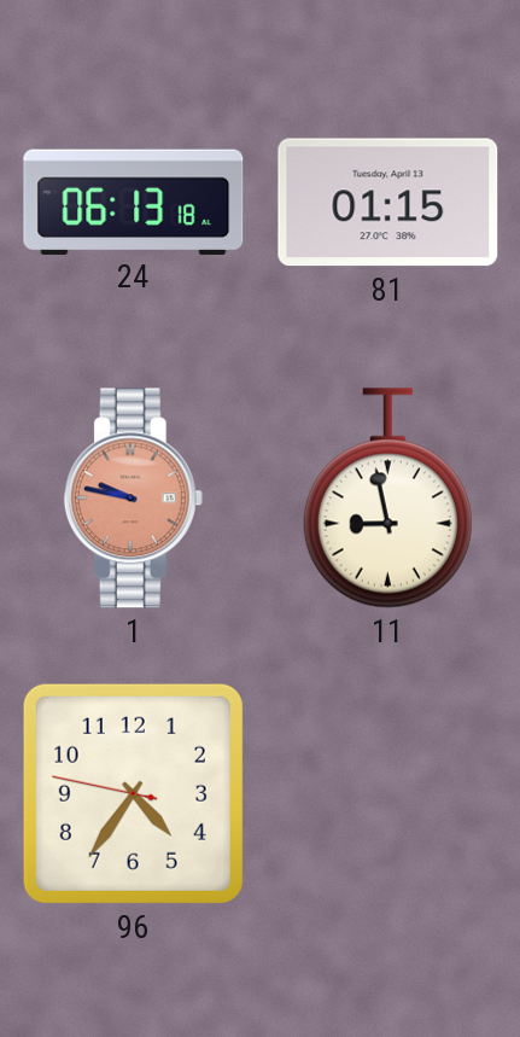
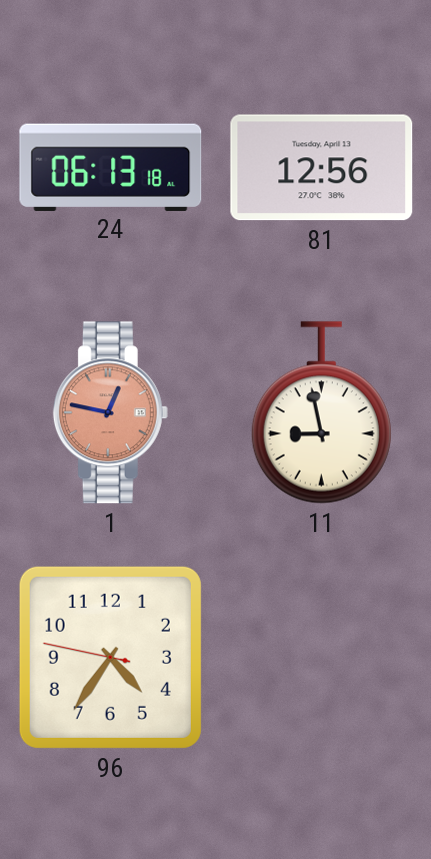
81: 01:15 -> 12:56 (322, 168)
1: 9:47 -> 12:47 (110, 413)
